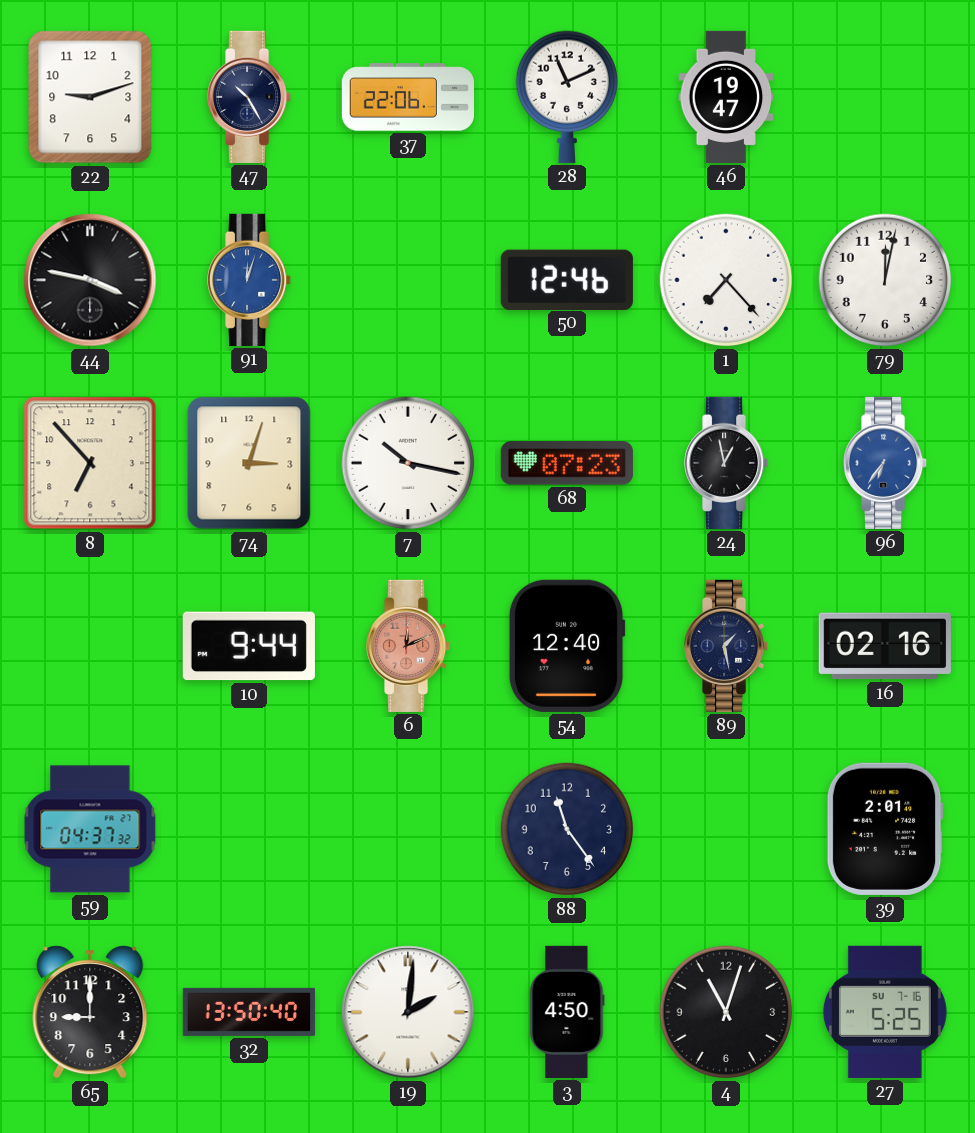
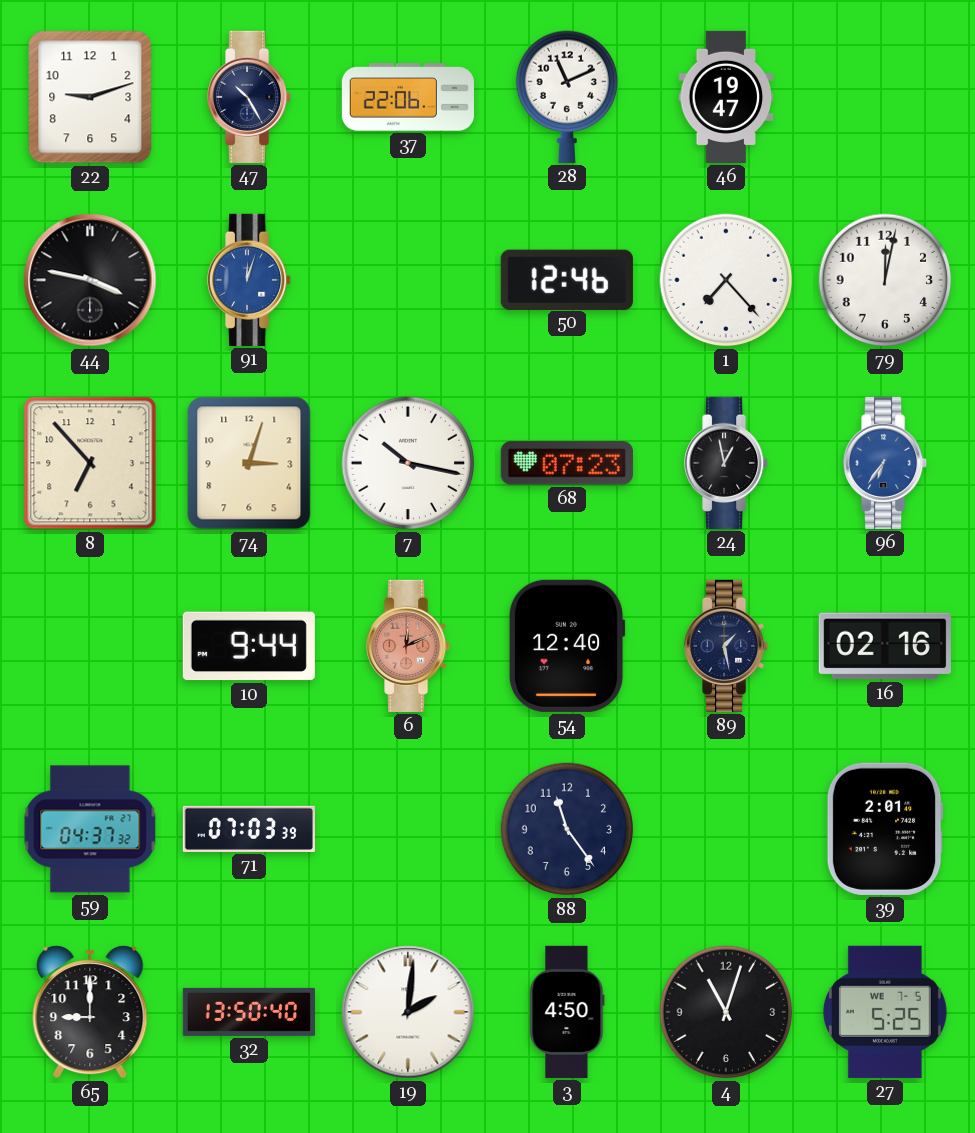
71: none -> 07:03 (249, 829)
27 date: SU 7-16 -> WE 7-5 (885, 1012)
